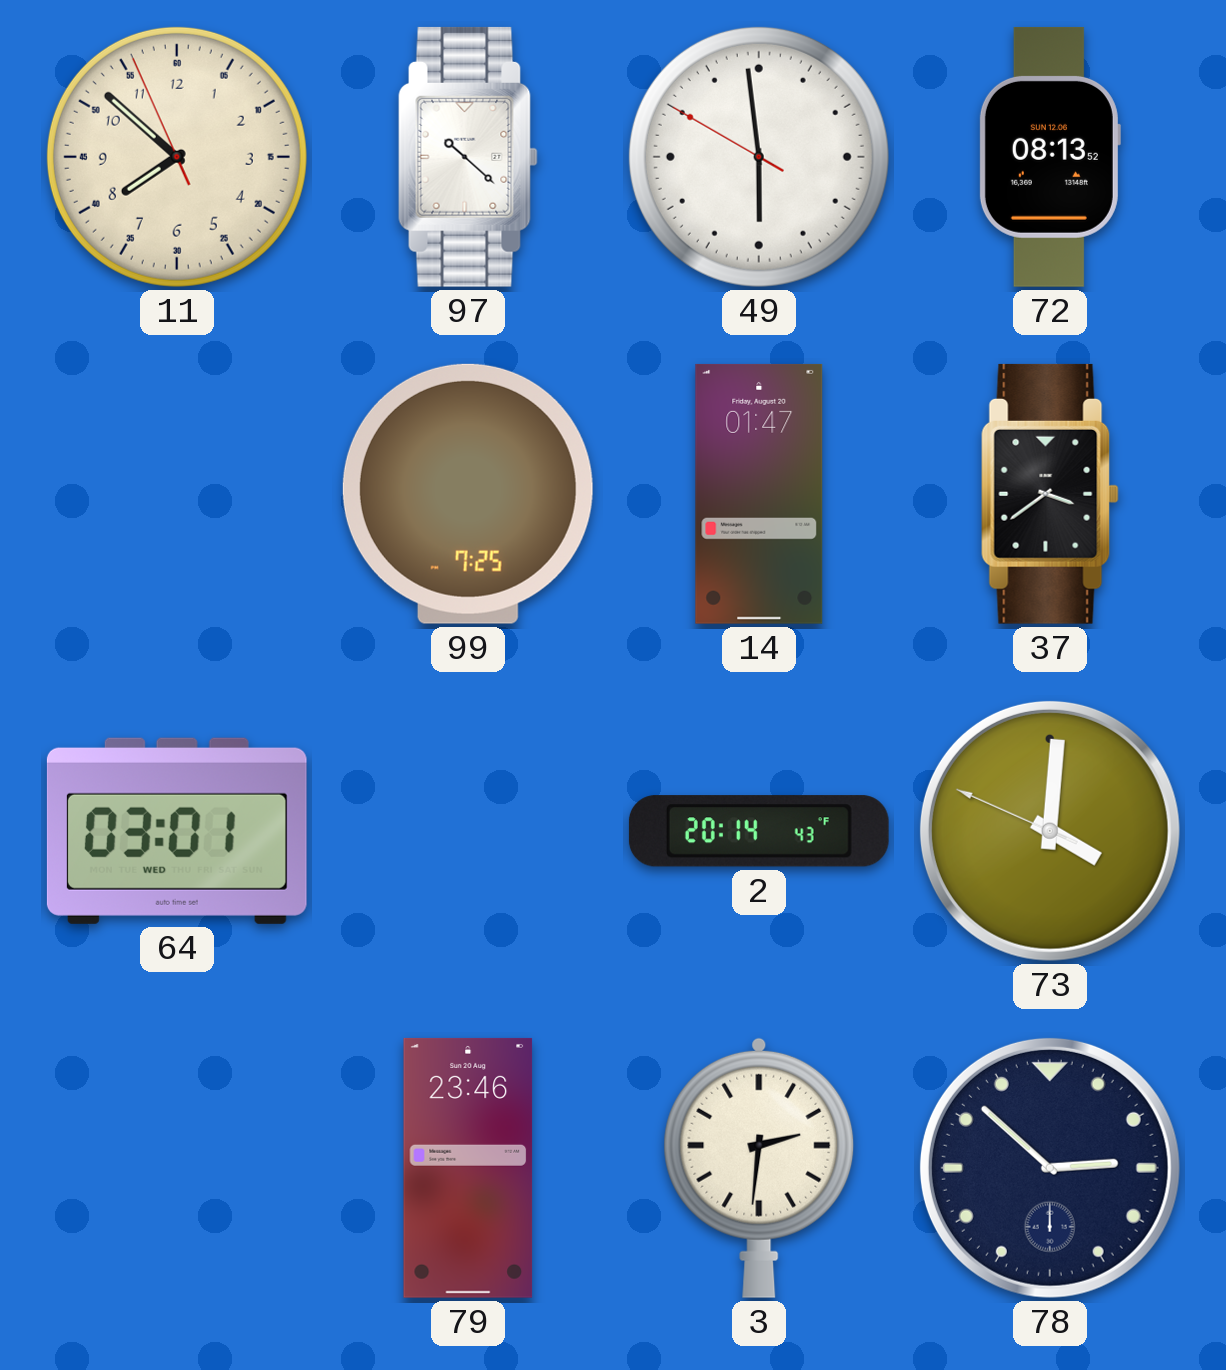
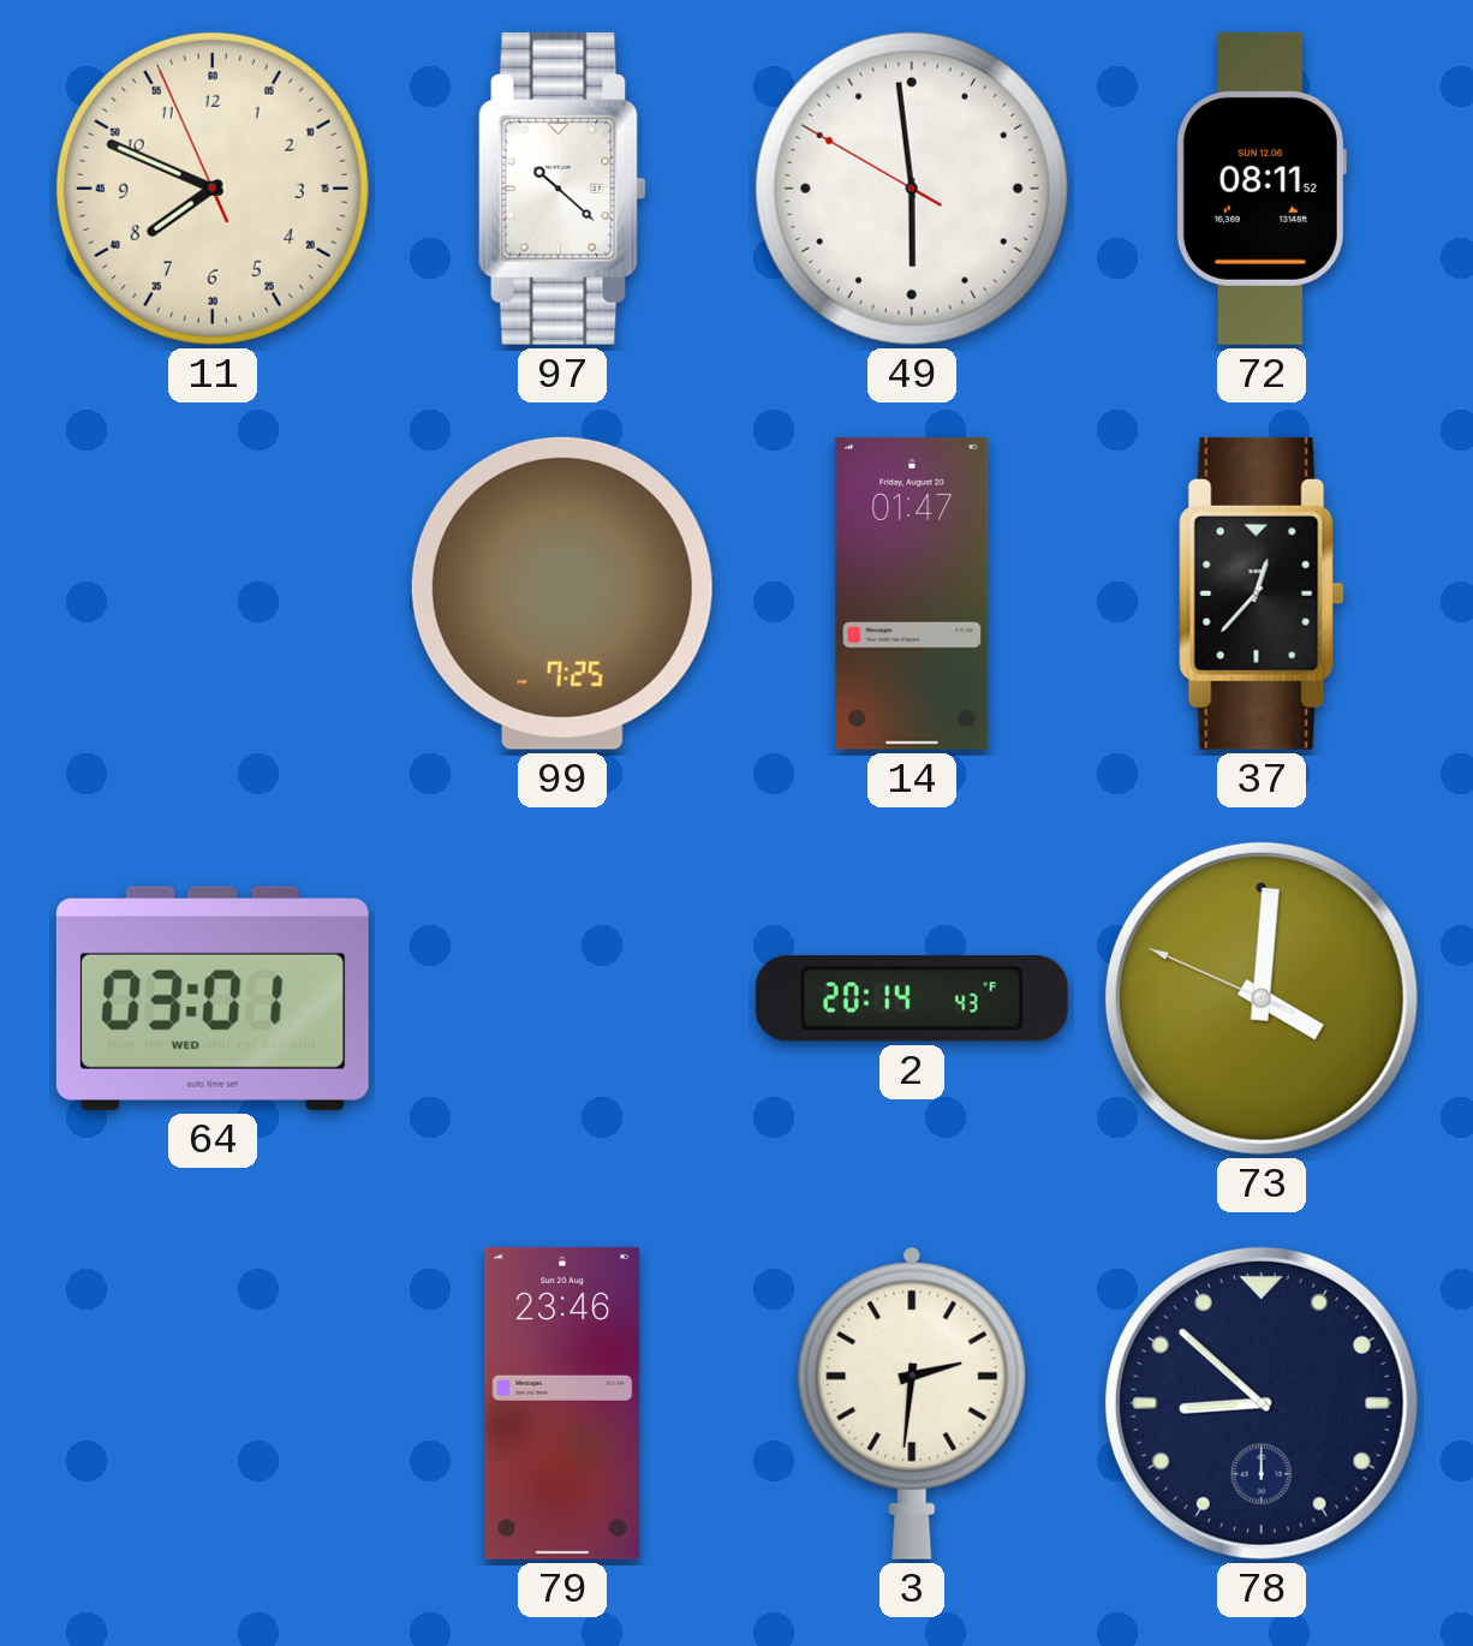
11: 7:51 -> 7:48 (213, 189)
72: 08:13 -> 08:11 (1260, 189)
37: 3:39 -> 12:37 (1262, 594)
78: 2:52 -> 8:52 (1262, 1403)
